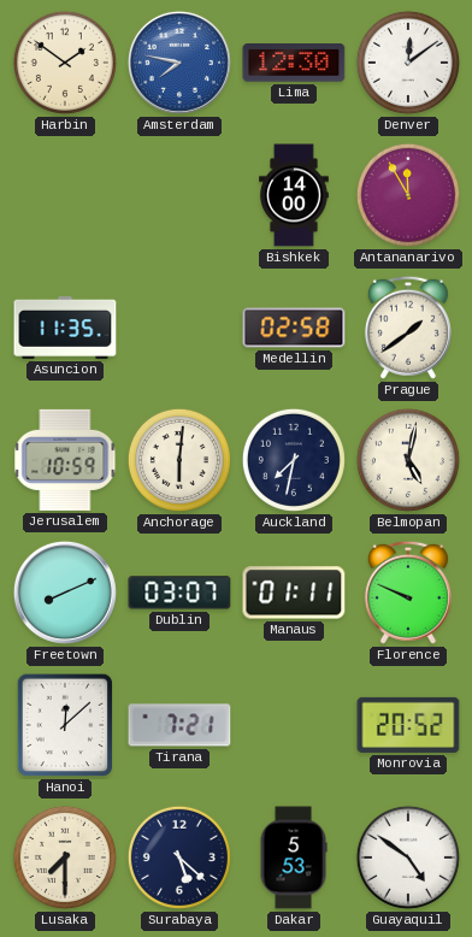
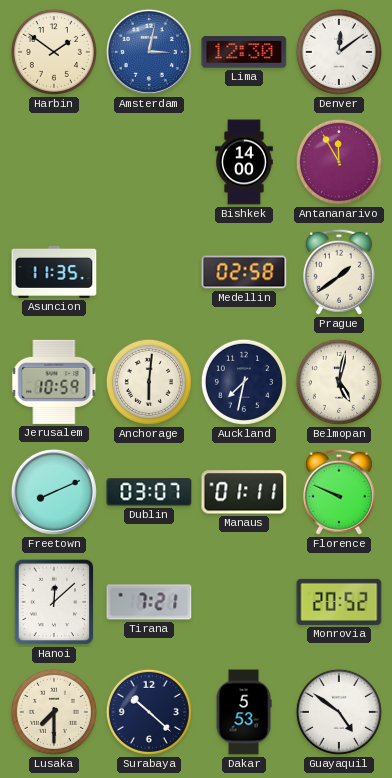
Amsterdam: 7:47 -> 3:02 (149, 52)
Surabaya: 5:22 -> 10:22 (149, 712)
